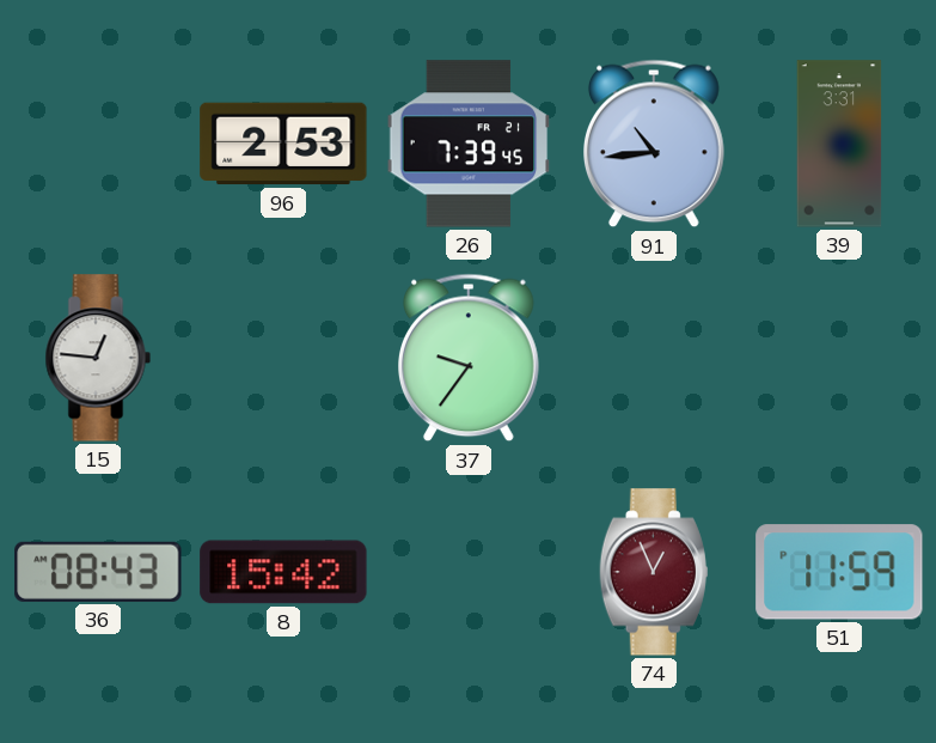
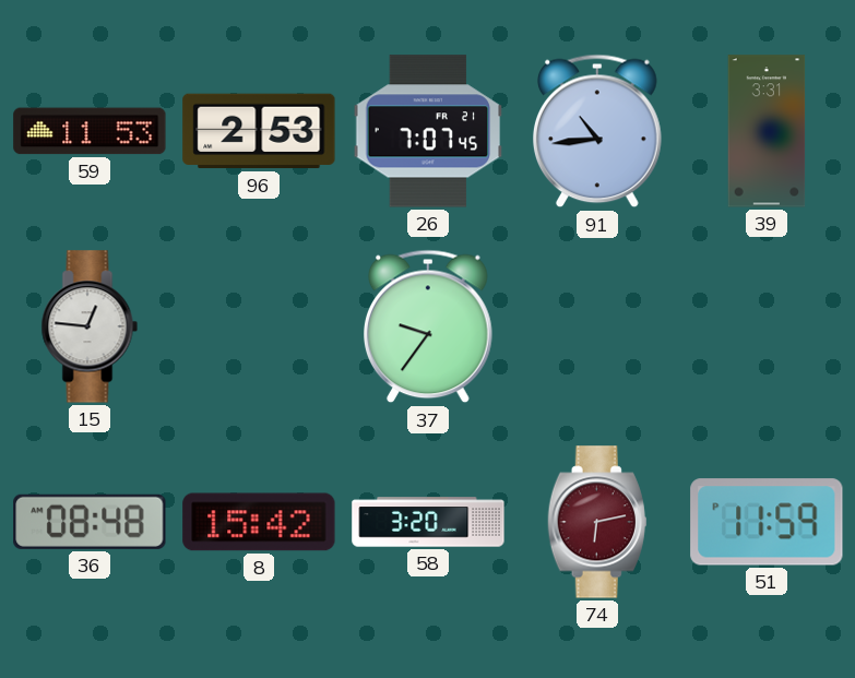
59: none -> 11:53 (90, 131)
26: 7:39 -> 7:07 (428, 131)
36: 08:43 -> 08:48 (90, 522)
58: none -> 3:20 (428, 522)
74: 12:56 -> 6:13 (597, 522)
